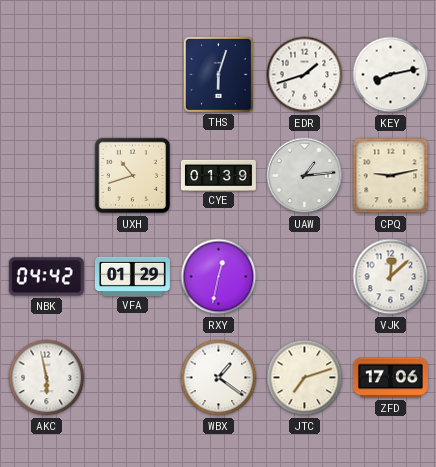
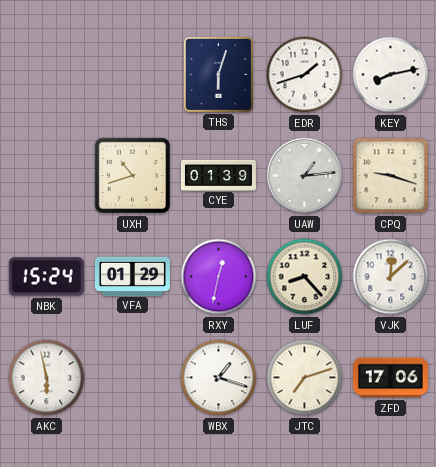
CPQ: 9:13 -> 9:18 (391, 176)
NBK: 04:42 -> 15:24 (46, 277)
LUF: none -> 8:23 (305, 277)
WBX: 1:21 -> 1:18 (219, 378)
